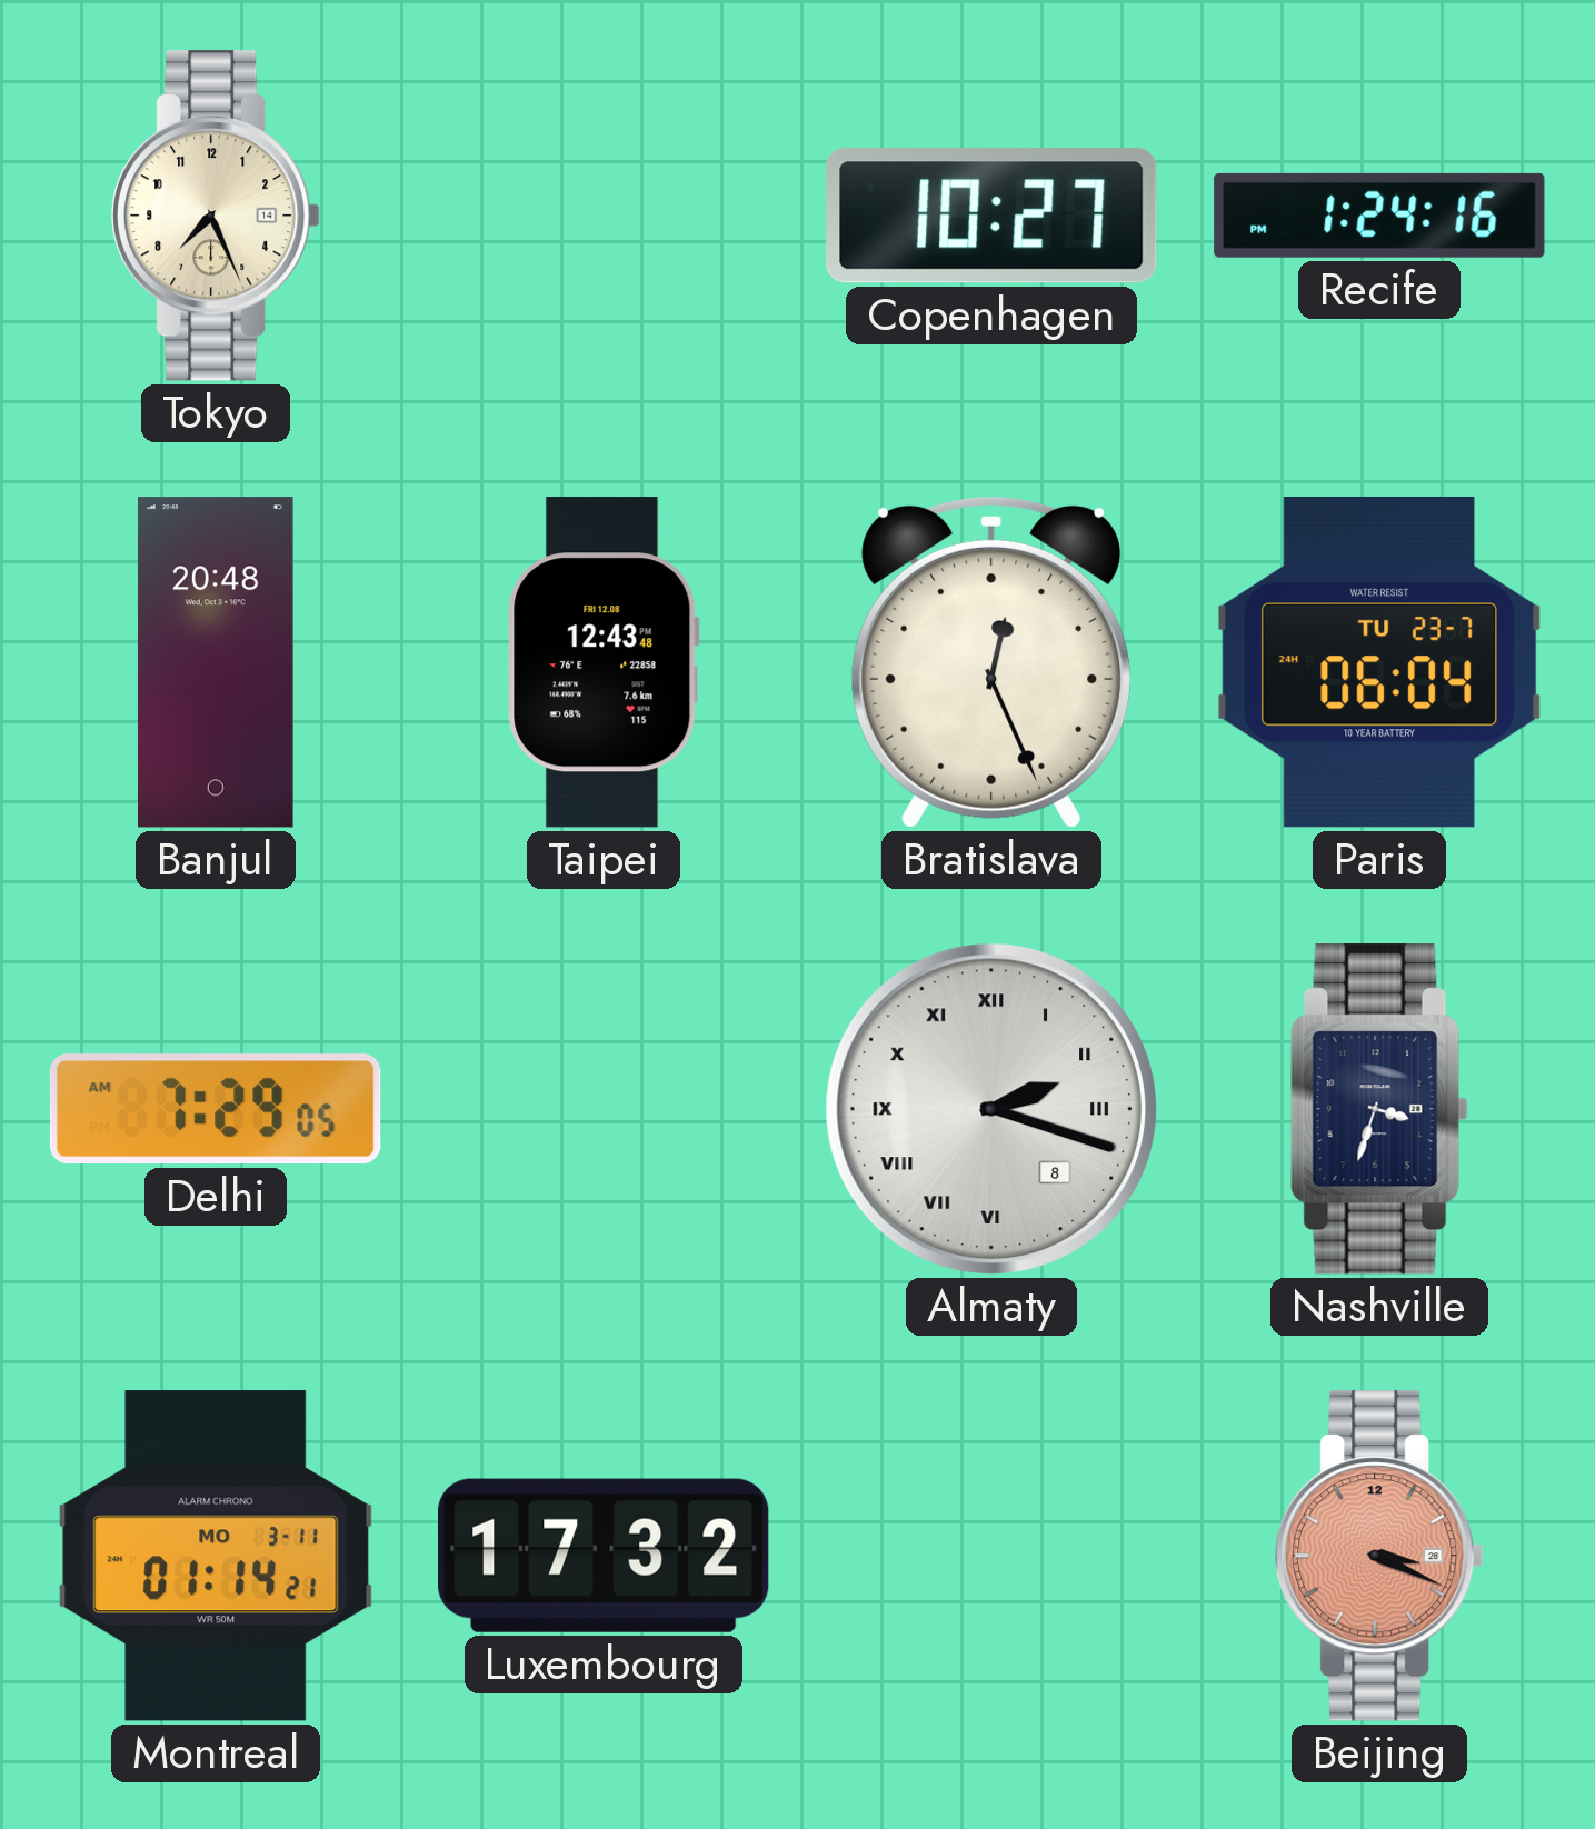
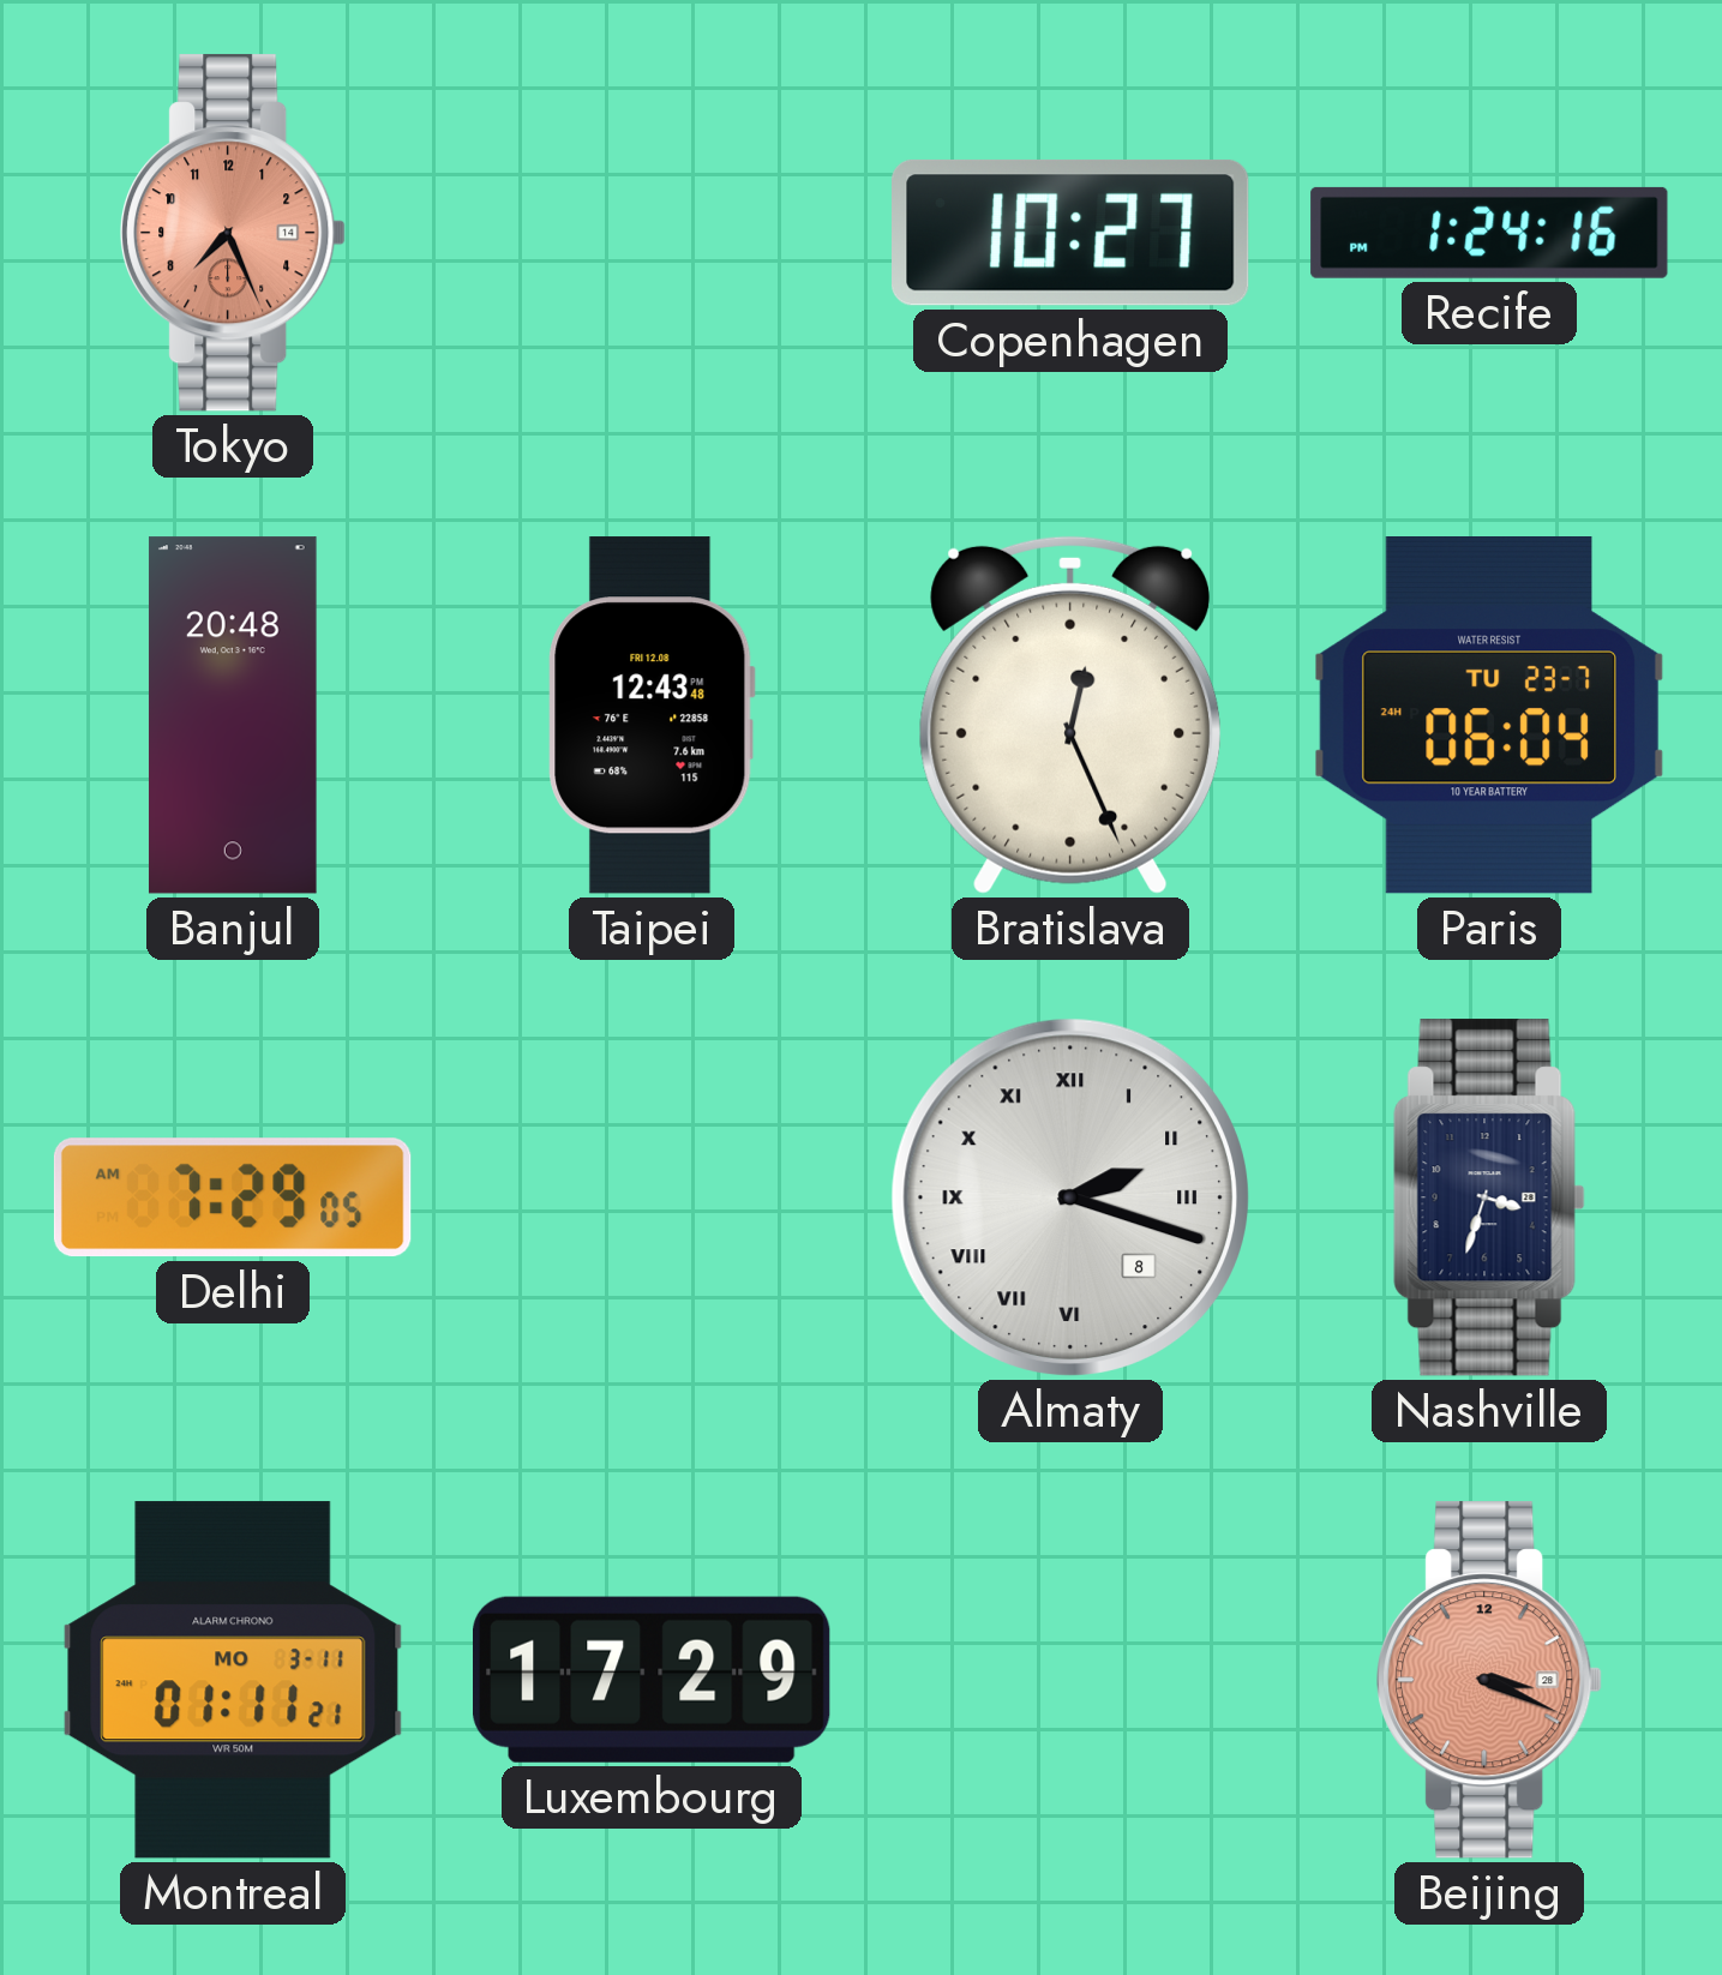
Tokyo dial: cream -> salmon (233, 233)
Montreal: 01:14 -> 01:11 (233, 1680)
Luxembourg: 17:32 -> 17:29 (653, 1680)
